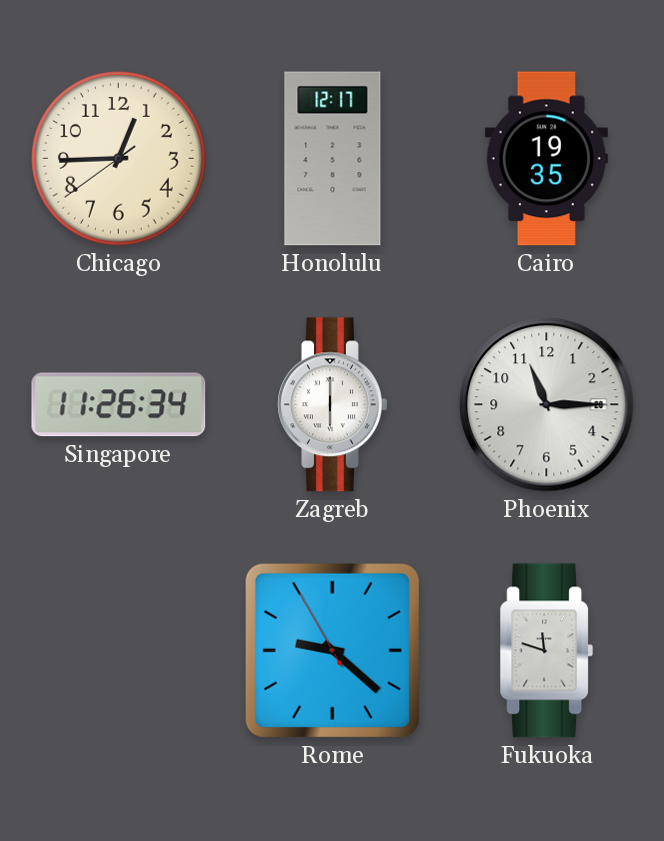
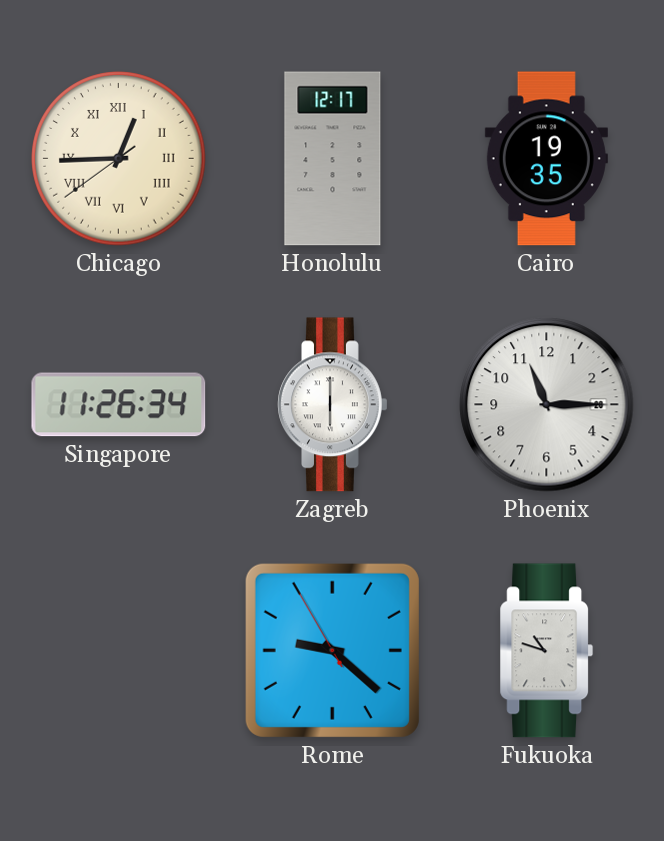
Chicago numerals: Arabic -> Roman (119, 159)
Fukuoka: 11:48 -> 10:48 (547, 651)
